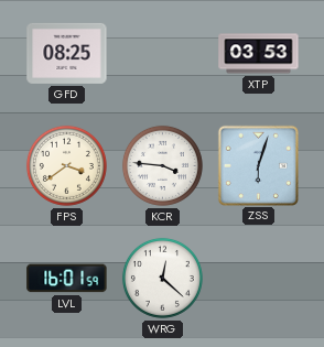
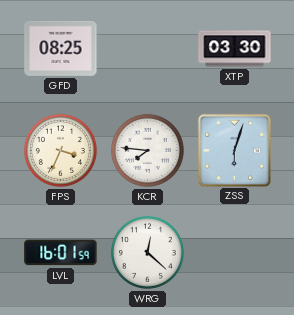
XTP: 03:53 -> 03:30 (235, 49)
FPS: 3:39 -> 3:34 (60, 150)
KCR: 3:46 -> 7:46 (147, 150)
